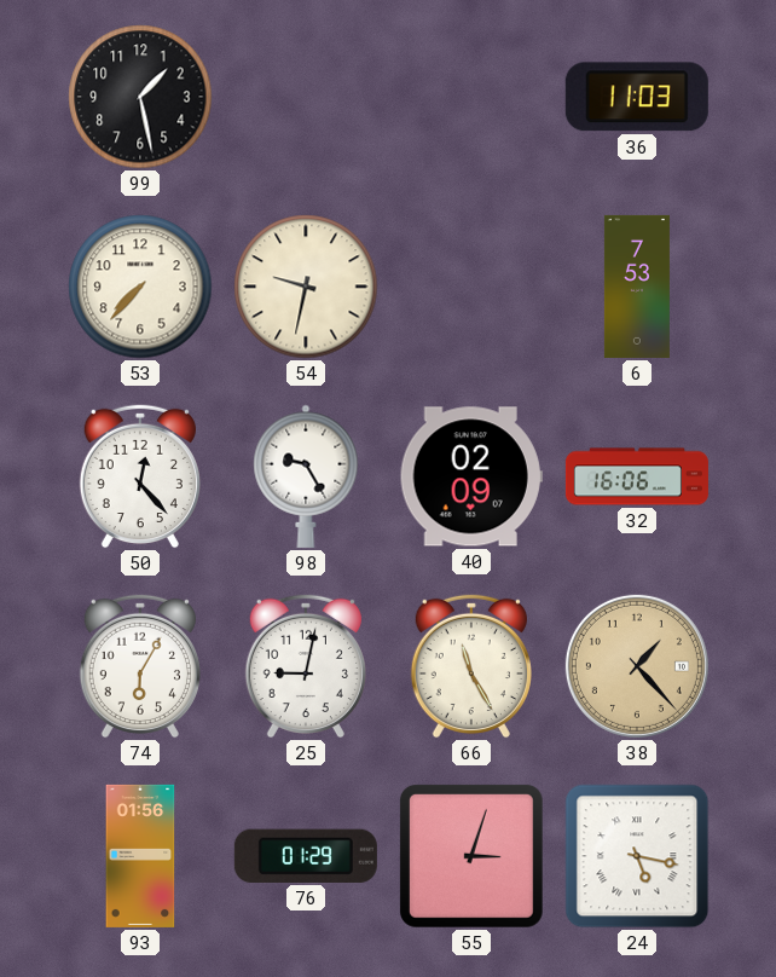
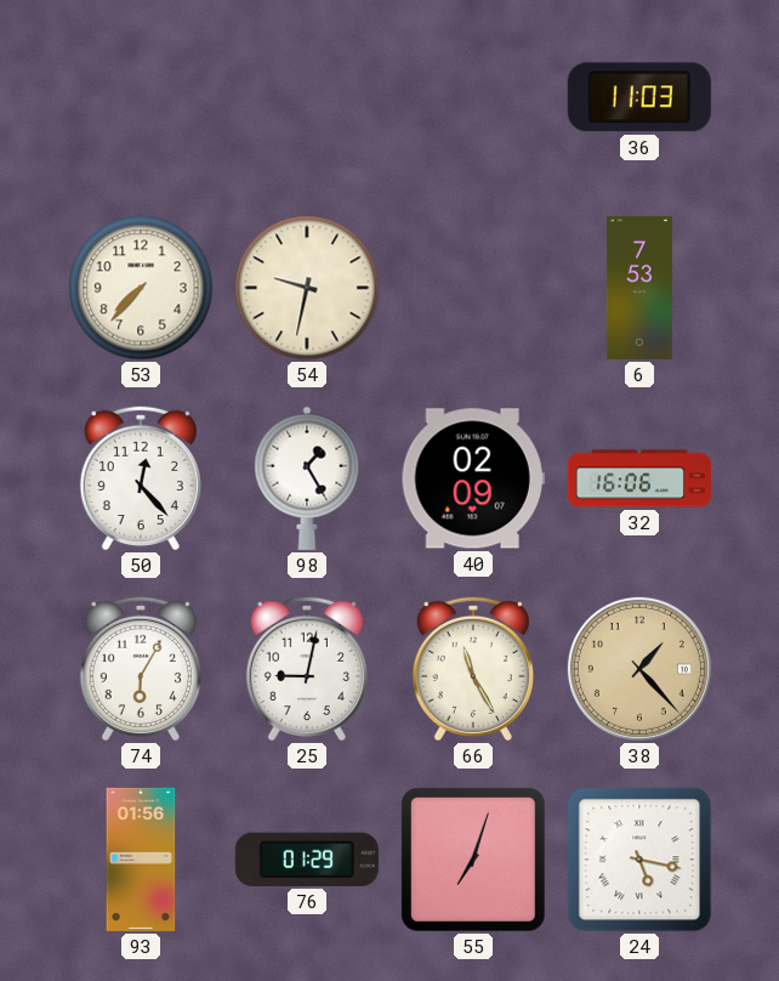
99: 1:28 -> none (140, 97)
98: 9:25 -> 1:25 (307, 478)
55: 3:03 -> 7:03 (473, 860)
